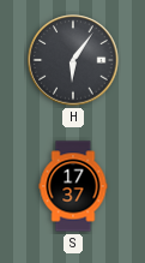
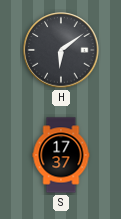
H: 6:06 -> 6:09 (61, 50)
